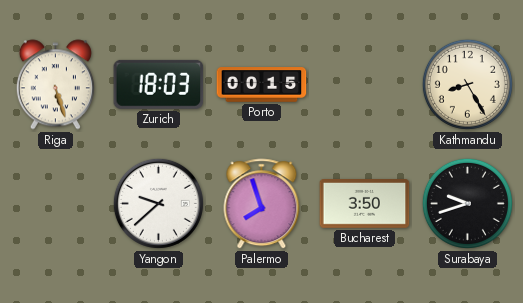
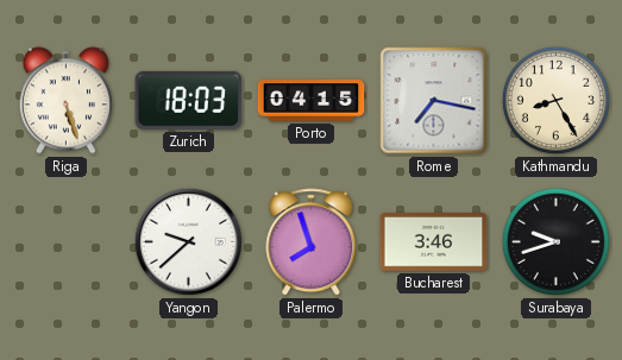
Porto: 00:15 -> 04:15 (312, 101)
Rome: none -> 7:17 (434, 101)
Bucharest: 3:50 -> 3:46 (434, 242)
